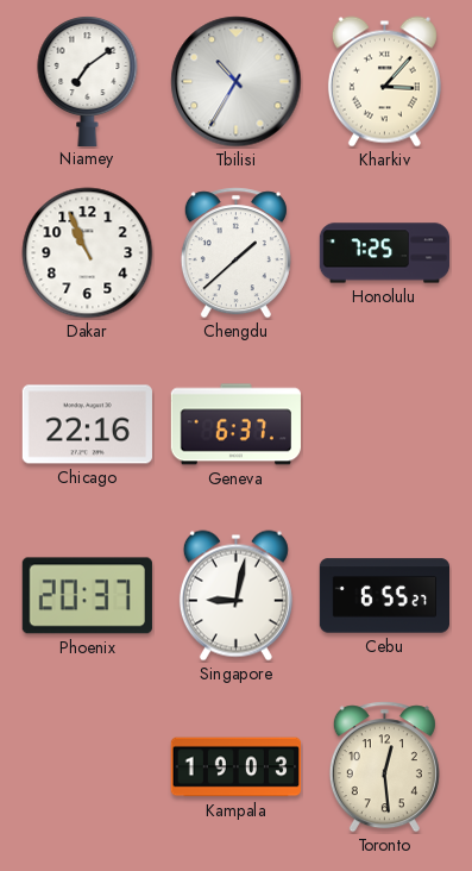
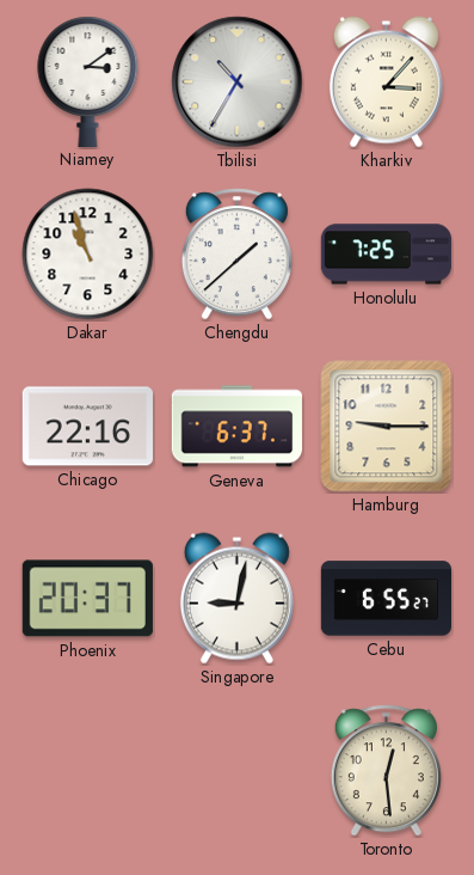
Niamey: 7:09 -> 3:09 (88, 81)
Dakar: 10:56 -> 10:57 (88, 255)
Hamburg: none -> 9:15 (387, 427)
Kampala: 19:03 -> none (235, 767)
